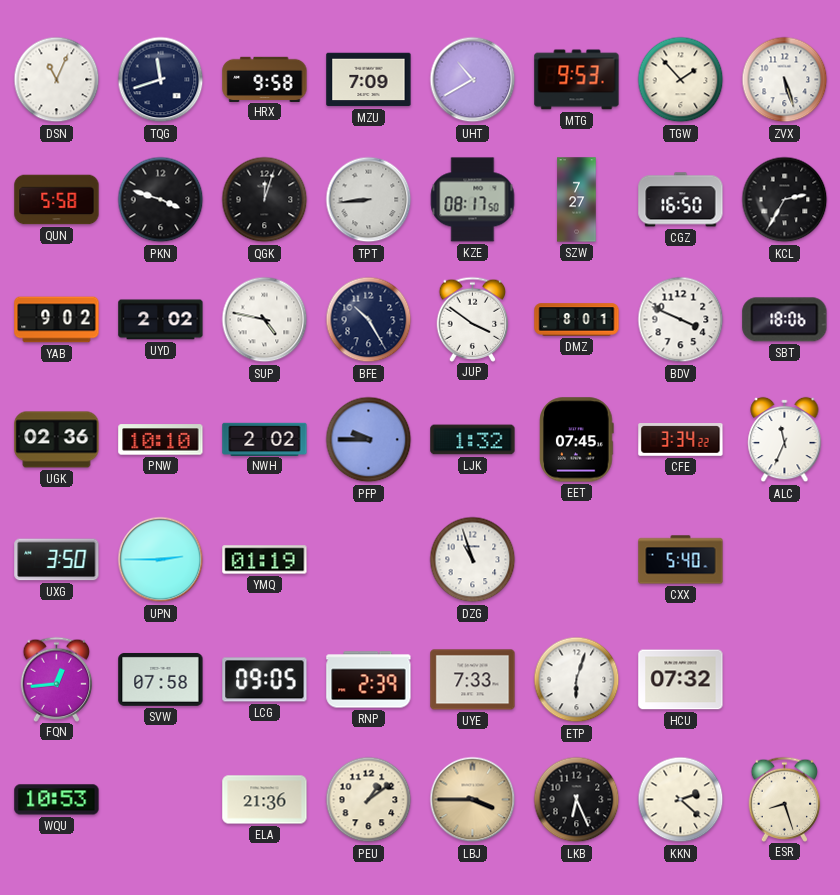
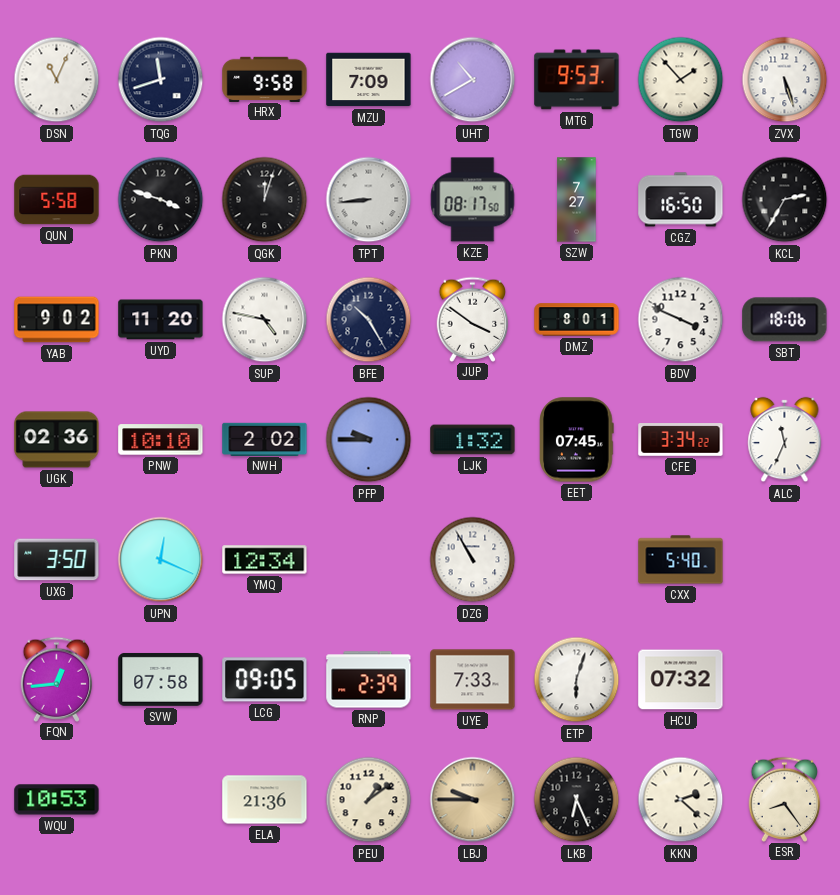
UYD: 2:02 -> 11:20 (161, 320)
UPN: 2:45 -> 12:19 (161, 560)
YMQ: 01:19 -> 12:34 (265, 560)
DZG: 10:57 -> 10:55 (473, 560)
LBJ: 3:45 -> 9:45 (473, 800)
ESR: 8:27 -> 8:24 (785, 799)
